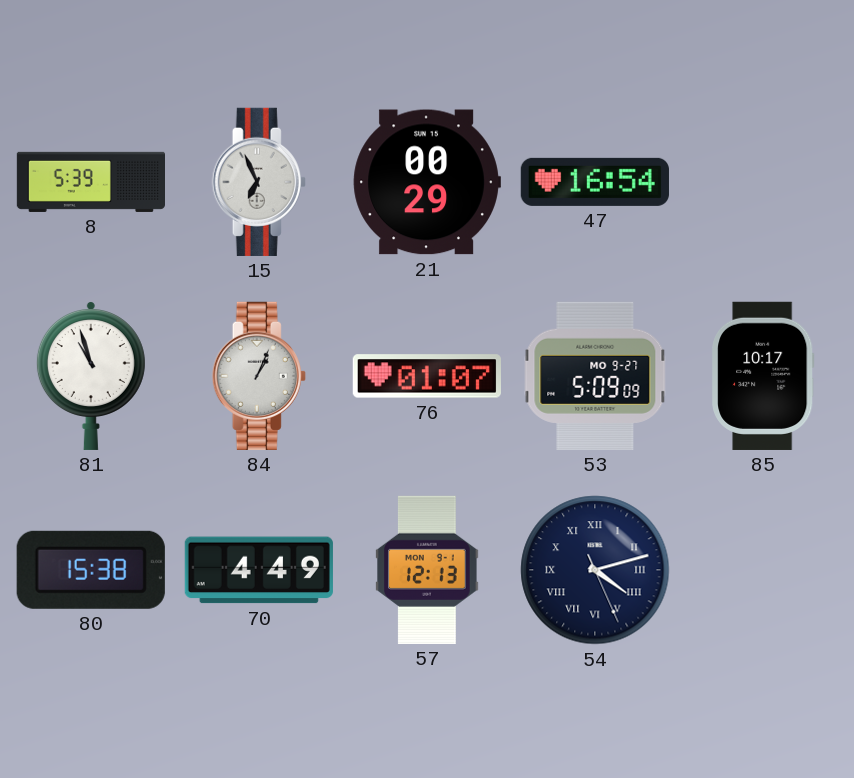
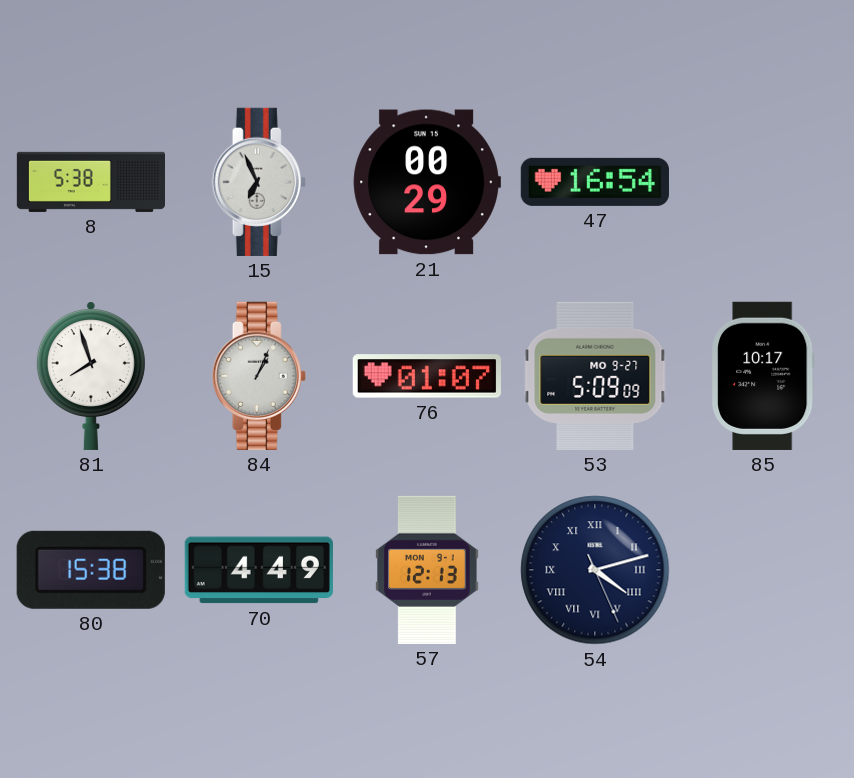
8: 5:39 -> 5:38 (90, 182)
81: 10:57 -> 7:57 (91, 376)
